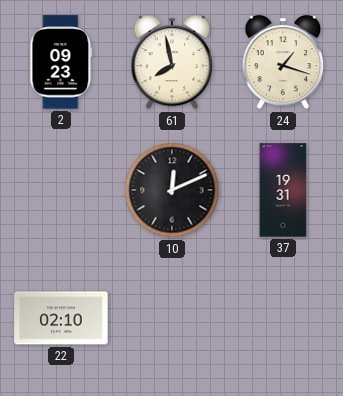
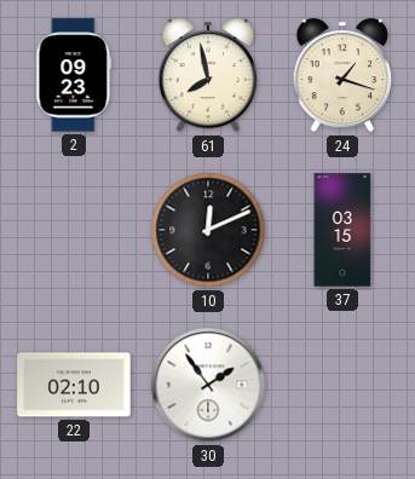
37: 19:31 -> 03:15 (342, 230)
30: none -> 1:54 (208, 385)
